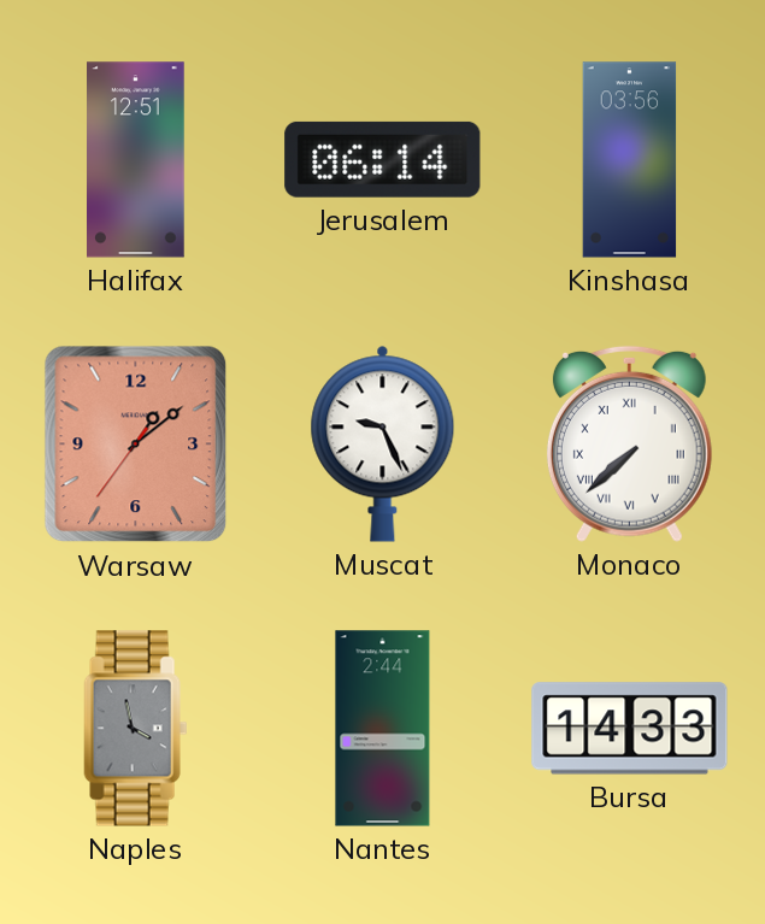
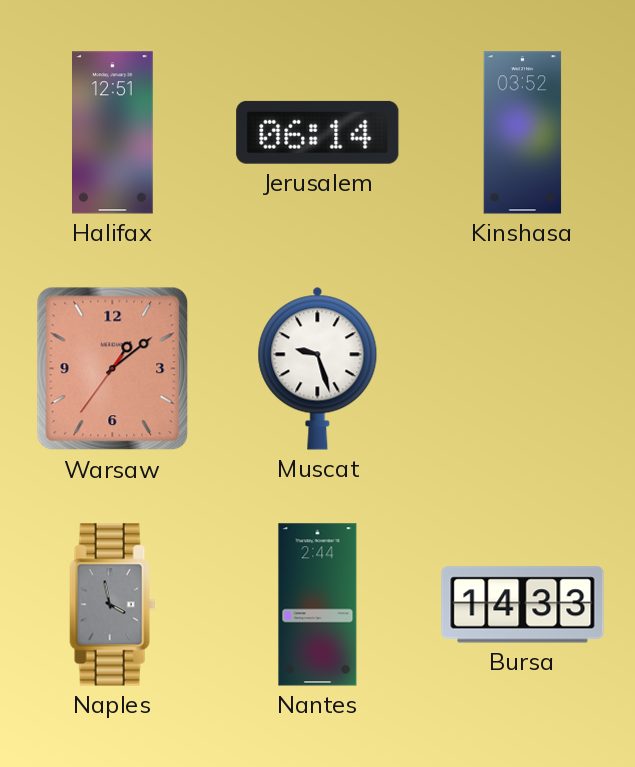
Kinshasa: 03:56 -> 03:52 (523, 133)
Muscat: 9:26 -> 9:27 (318, 368)
Monaco: 7:38 -> none (629, 443)
